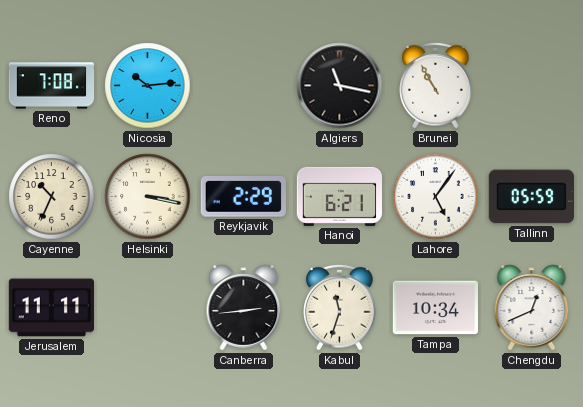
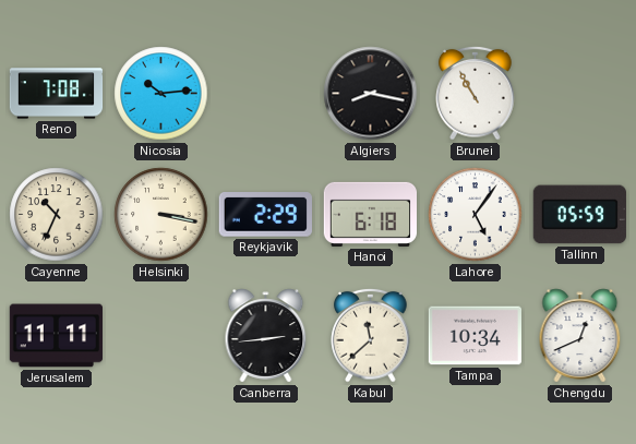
Algiers: 11:17 -> 8:17 (371, 94)
Hanoi: 6:21 -> 6:18 (370, 214)
Kabul: 11:33 -> 11:38 (371, 335)
